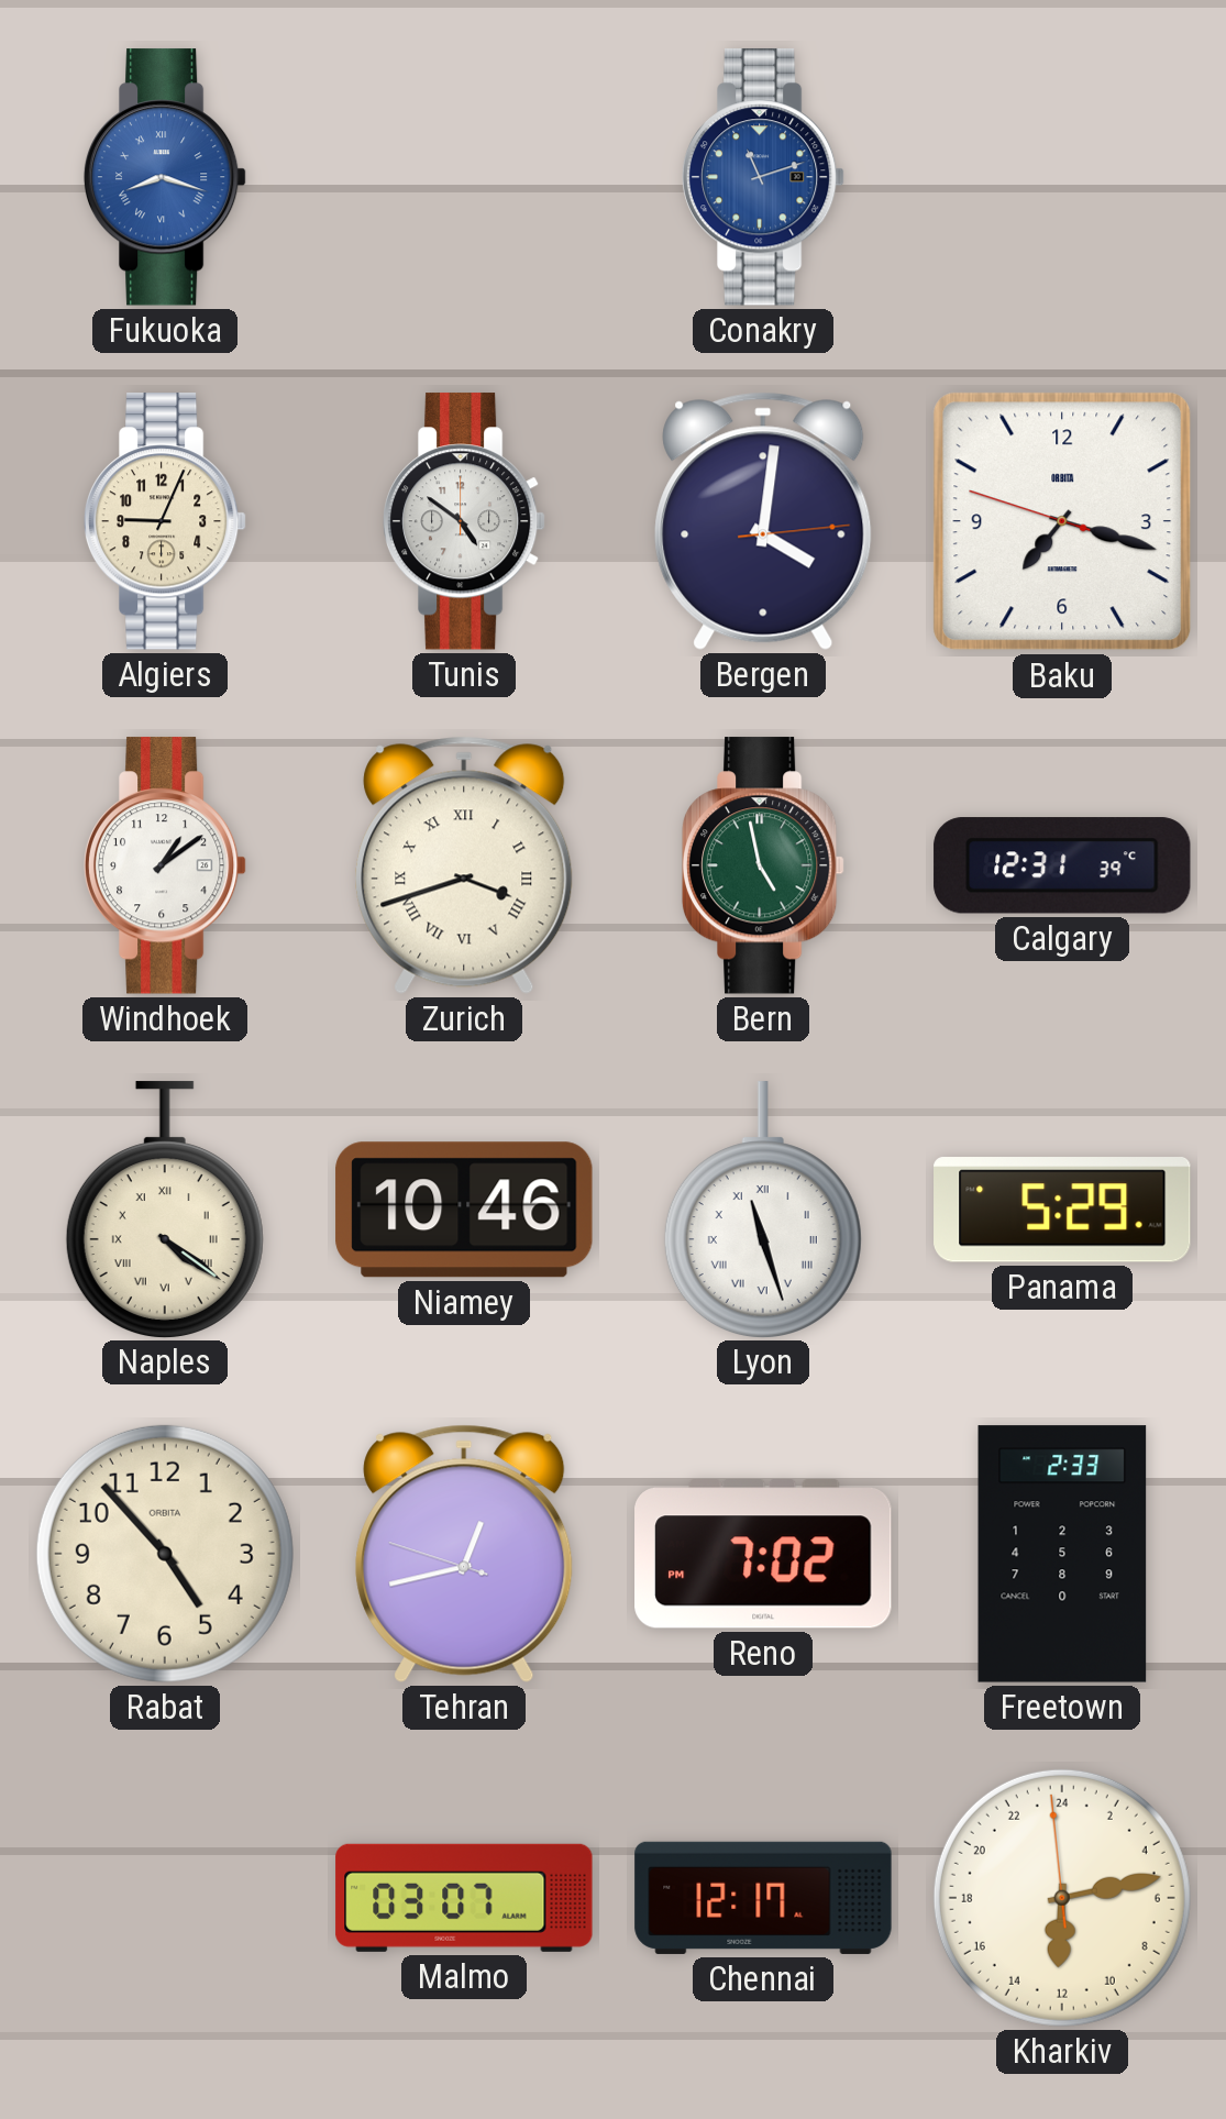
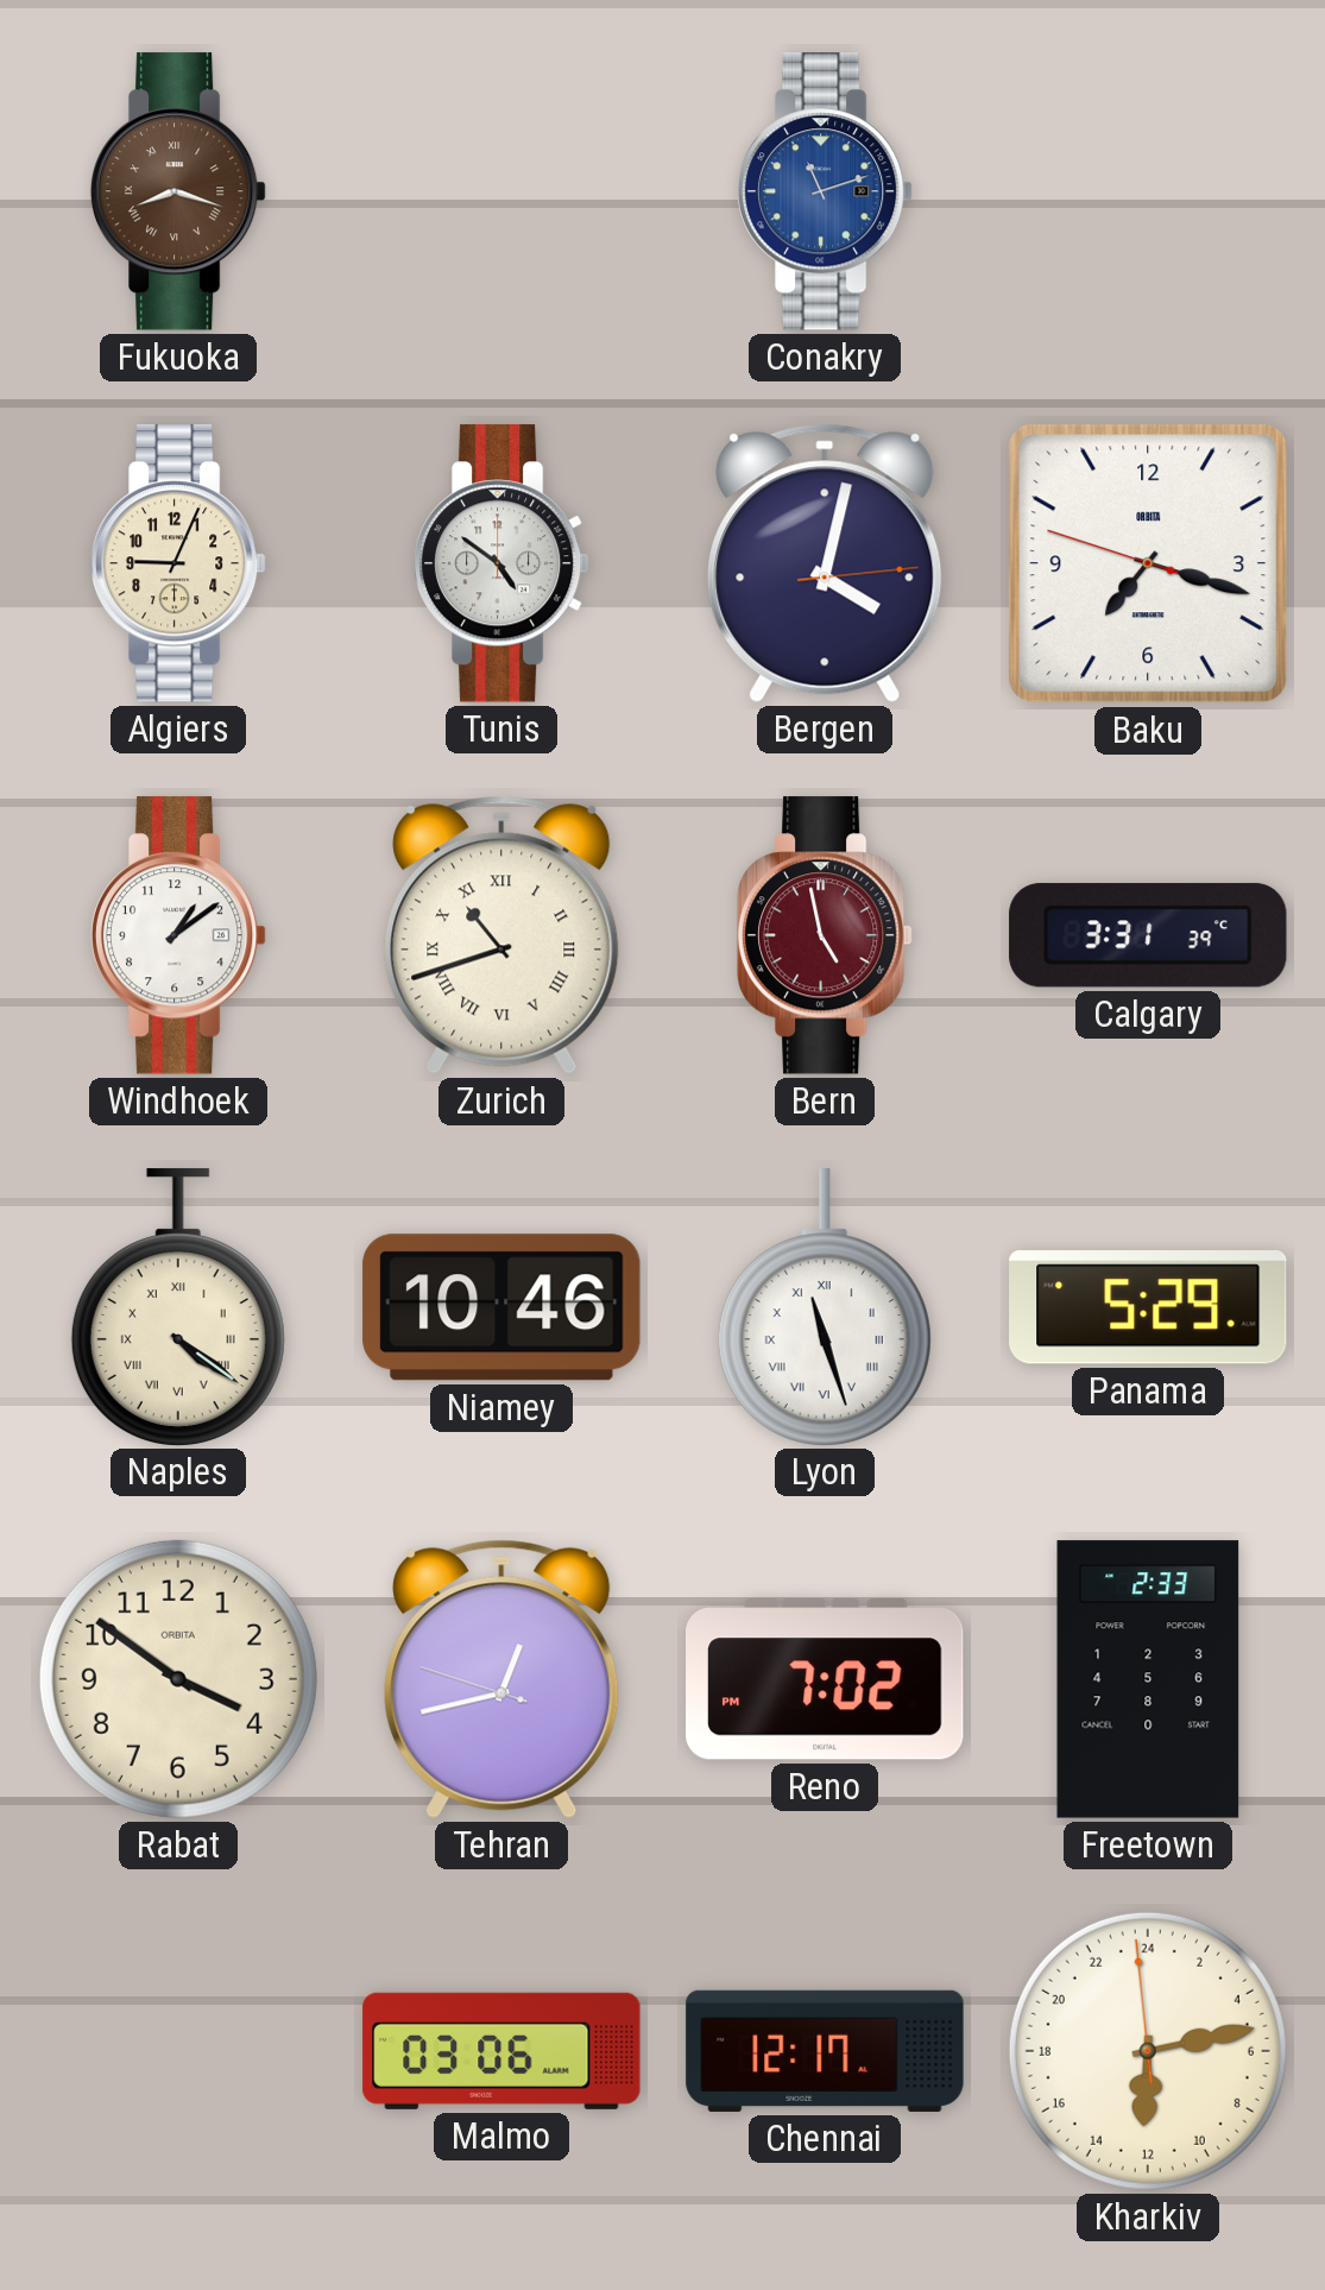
Fukuoka dial: blue -> brown (178, 191)
Bergen: 4:01 -> 4:02 (825, 563)
Zurich: 3:42 -> 10:42 (501, 935)
Bern dial: green -> burgundy (825, 935)
Calgary: 12:31 -> 3:31 (1148, 935)
Rabat: 4:53 -> 3:51 (178, 1679)
Malmo: 03:07 -> 03:06 (501, 2051)
